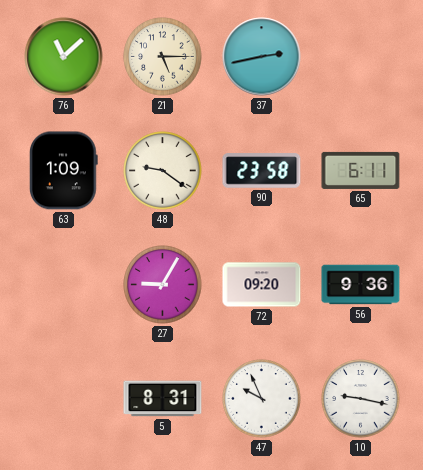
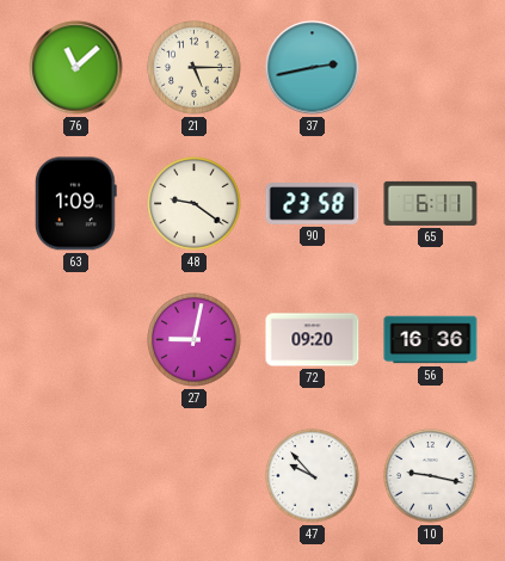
27: 9:05 -> 9:02 (195, 340)
56: 9:36 -> 16:36 (431, 340)
5: 8:31 -> none (163, 399)
47: 9:56 -> 9:53 (313, 476)
